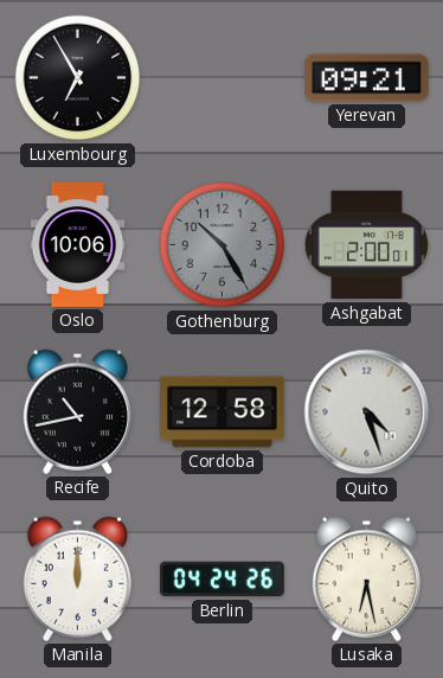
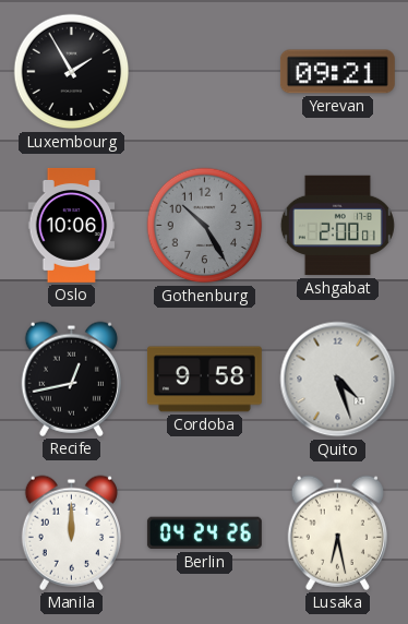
Luxembourg: 6:55 -> 1:55 (72, 72)
Recife: 10:43 -> 12:43 (71, 379)
Cordoba: 12:58 -> 9:58 (204, 380)
